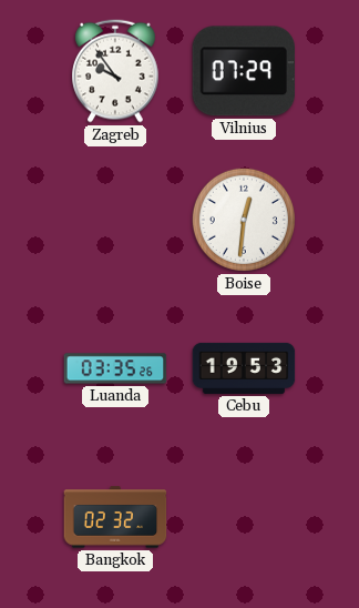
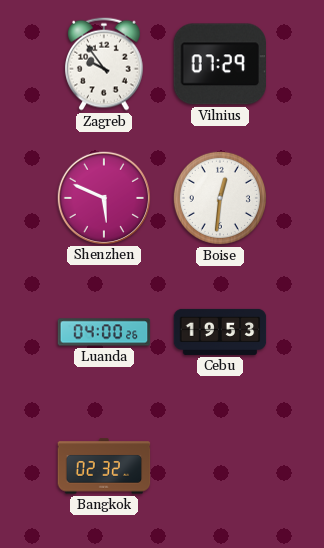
Shenzhen: none -> 5:49 (103, 197)
Luanda: 03:35 -> 04:00 (104, 332)
